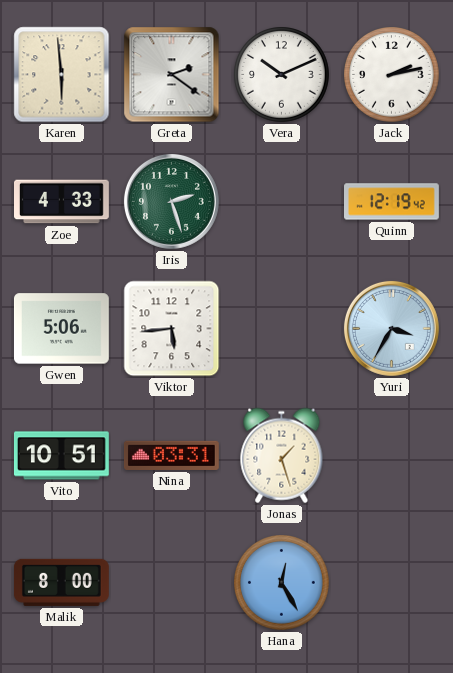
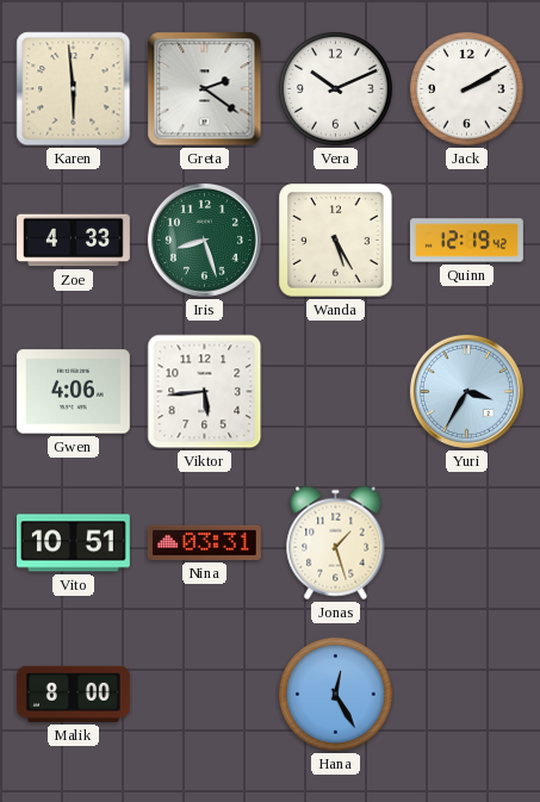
Jack: 2:13 -> 2:10 (467, 89)
Iris: 2:27 -> 8:27 (204, 240)
Wanda: none -> 5:25 (336, 241)
Gwen: 5:06 -> 4:06 (73, 392)
